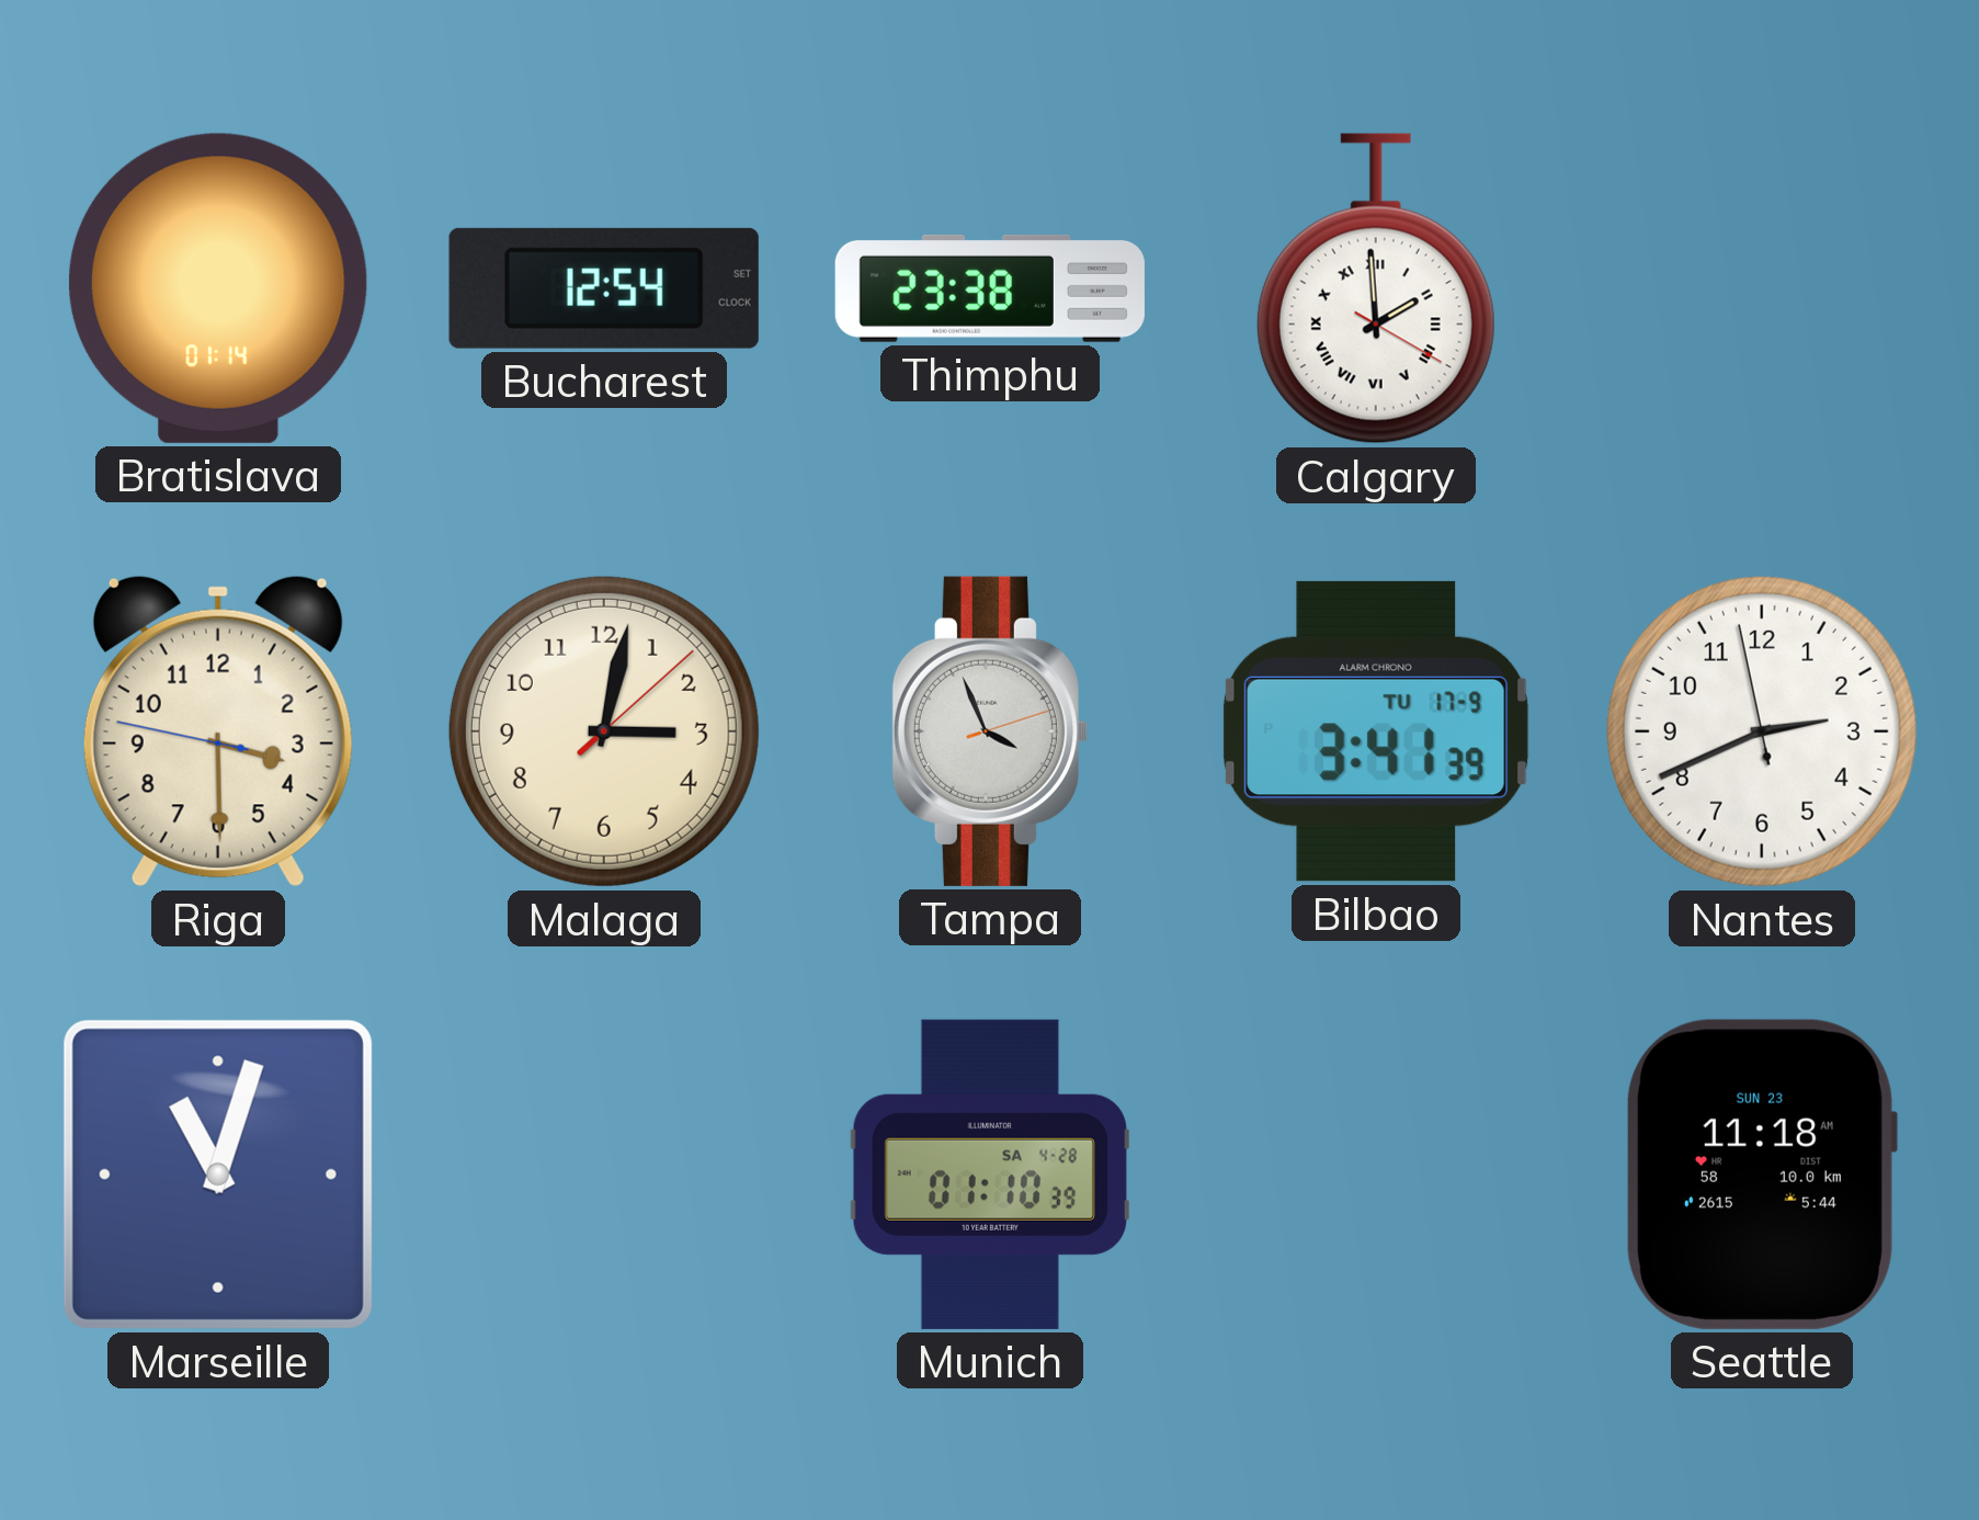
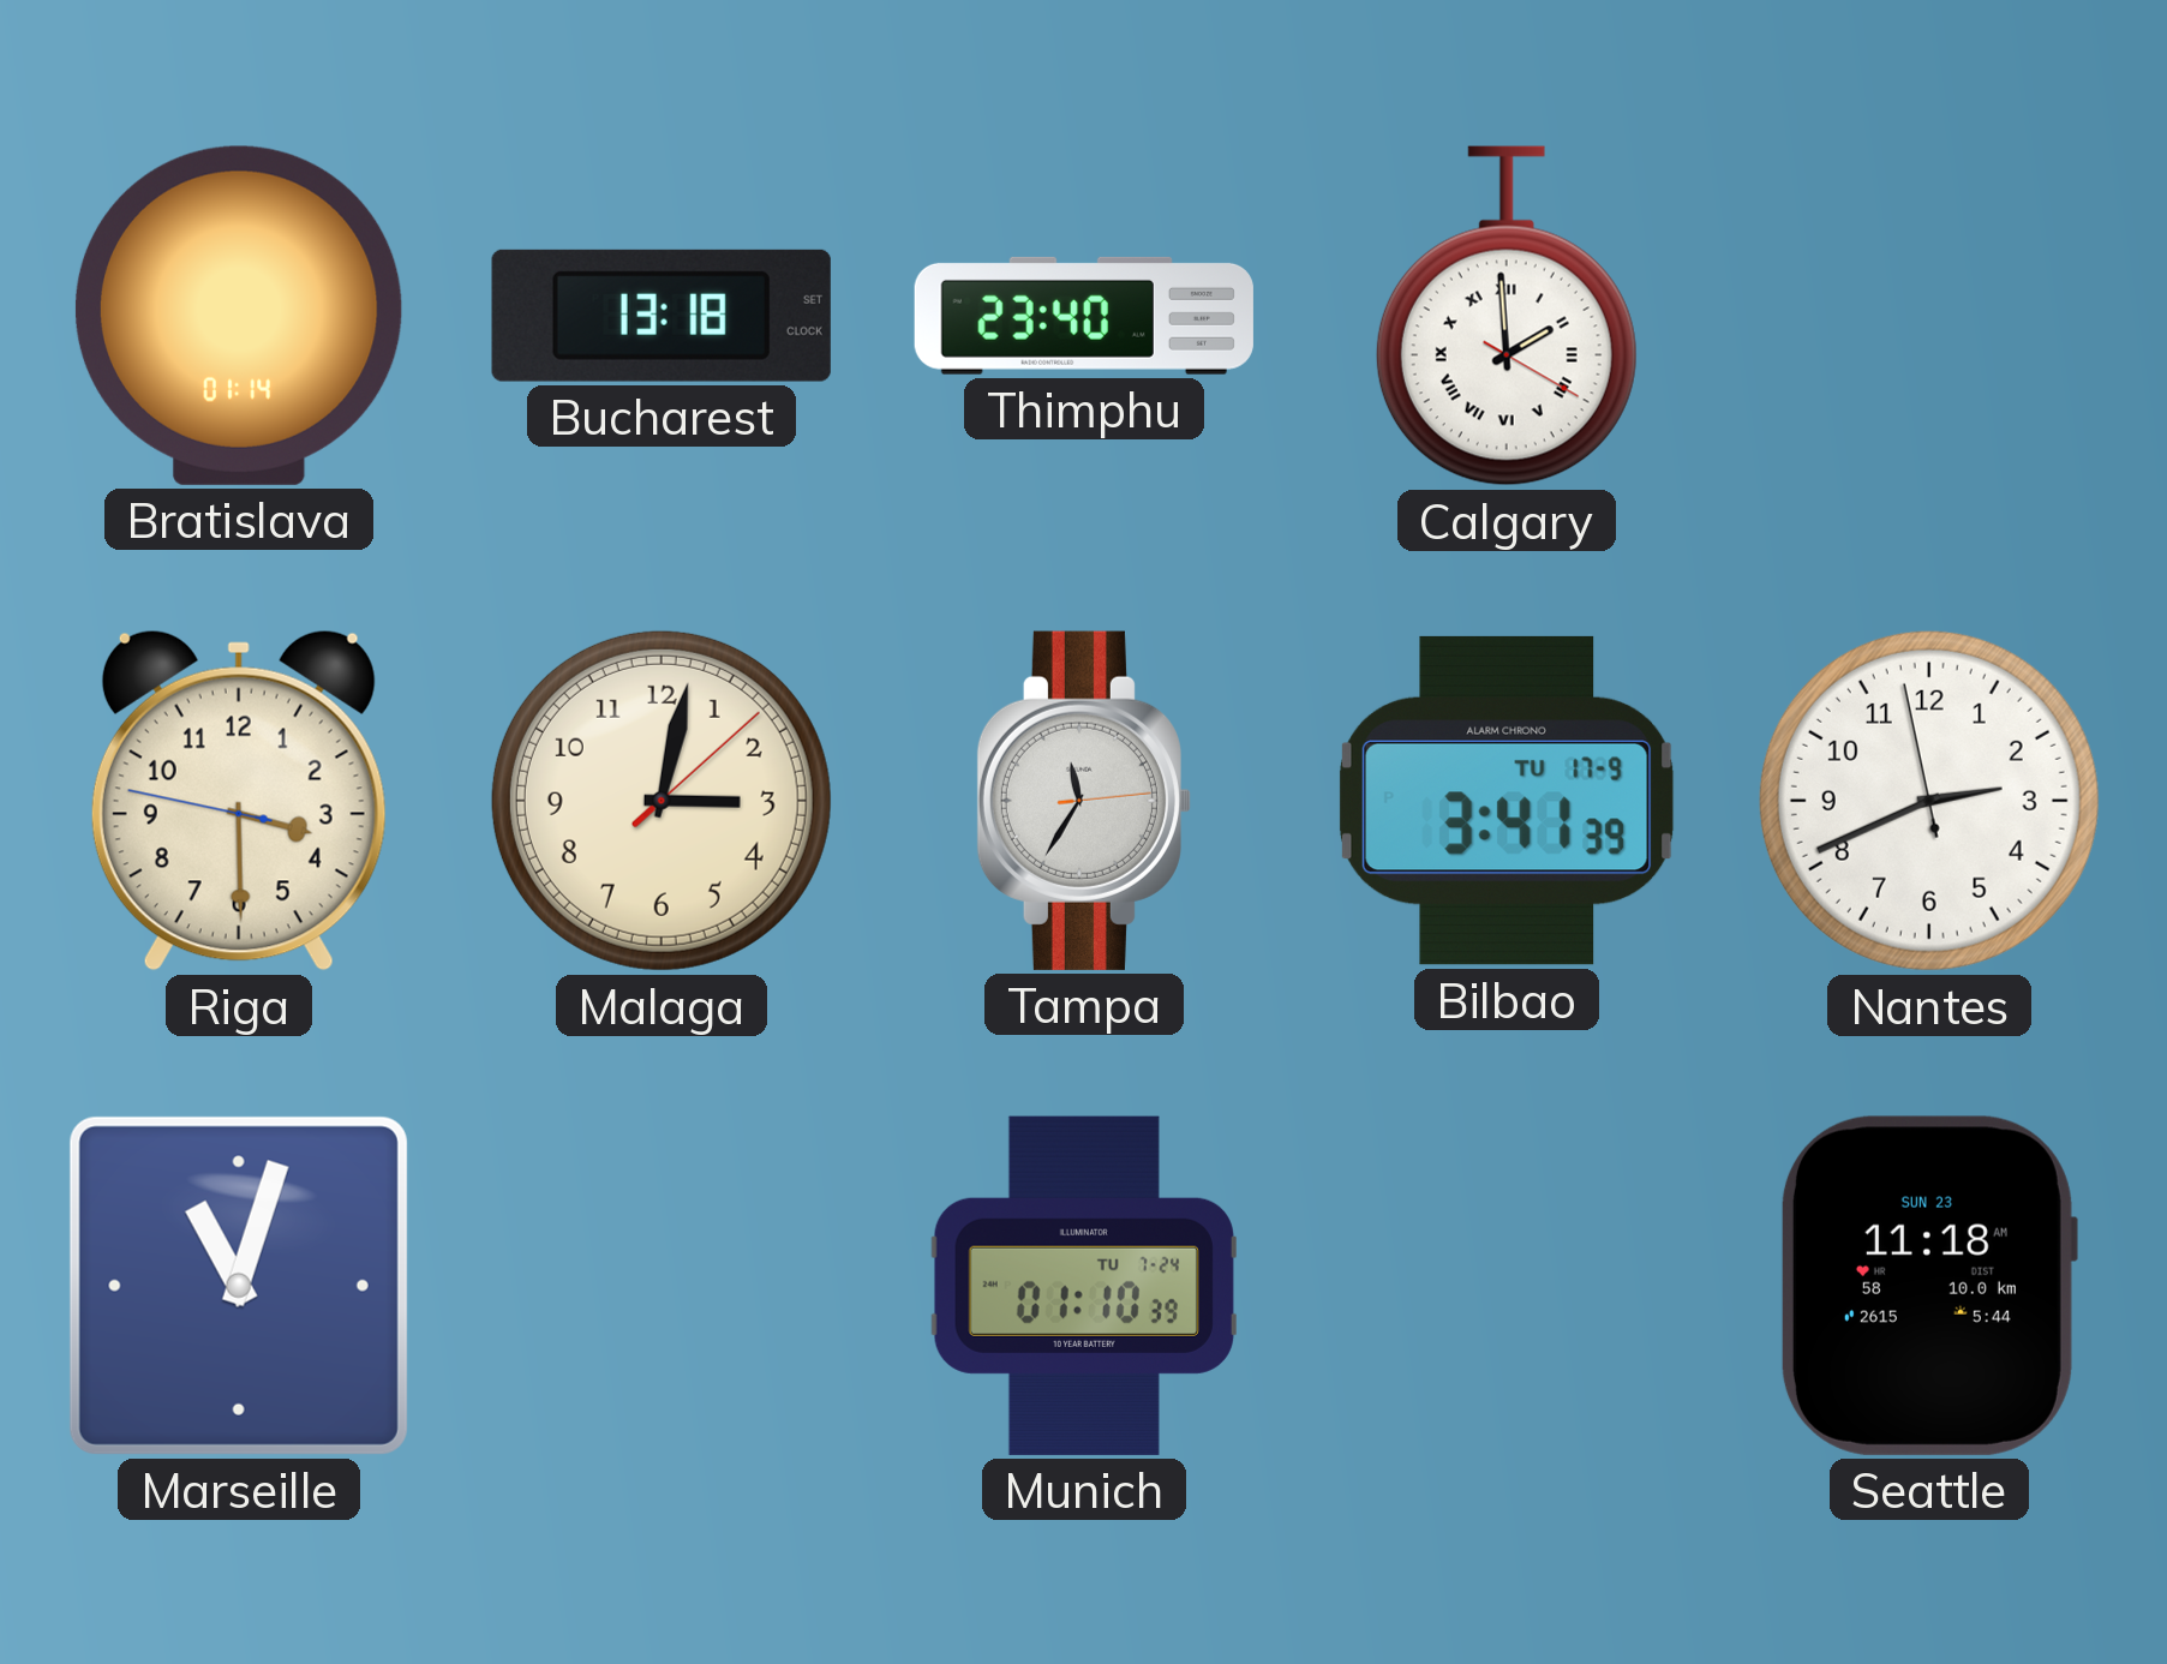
Bucharest: 12:54 -> 13:18 (662, 316)
Thimphu: 23:38 -> 23:40 (1084, 316)
Tampa: 3:56 -> 11:35 (1084, 801)
Munich date: SA 4-28 -> TU 7-24 (1084, 1286)
